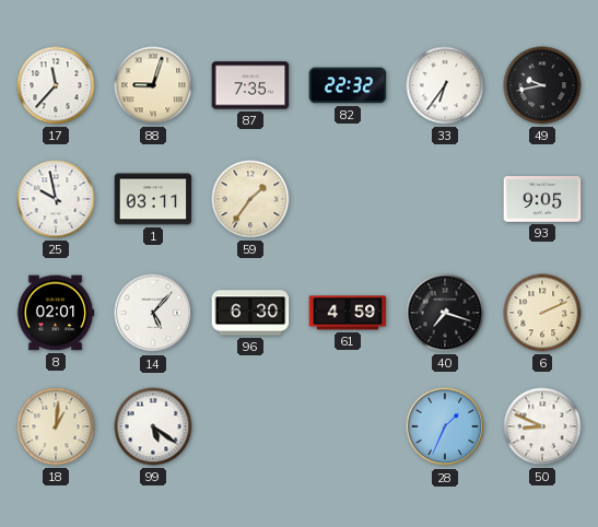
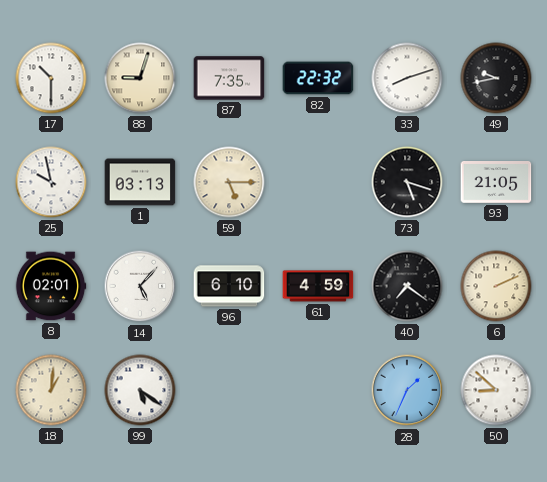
17: 11:37 -> 10:30 (51, 78)
33: 6:36 -> 8:12 (407, 78)
1: 03:11 -> 03:13 (140, 182)
59: 1:36 -> 5:15 (229, 182)
73: none -> 5:18 (407, 182)
93: 9:05 -> 21:05 (496, 182)
96: 6:30 -> 6:10 (229, 286)
40: 7:18 -> 7:21 (407, 286)
50: 8:49 -> 8:52 (496, 390)
